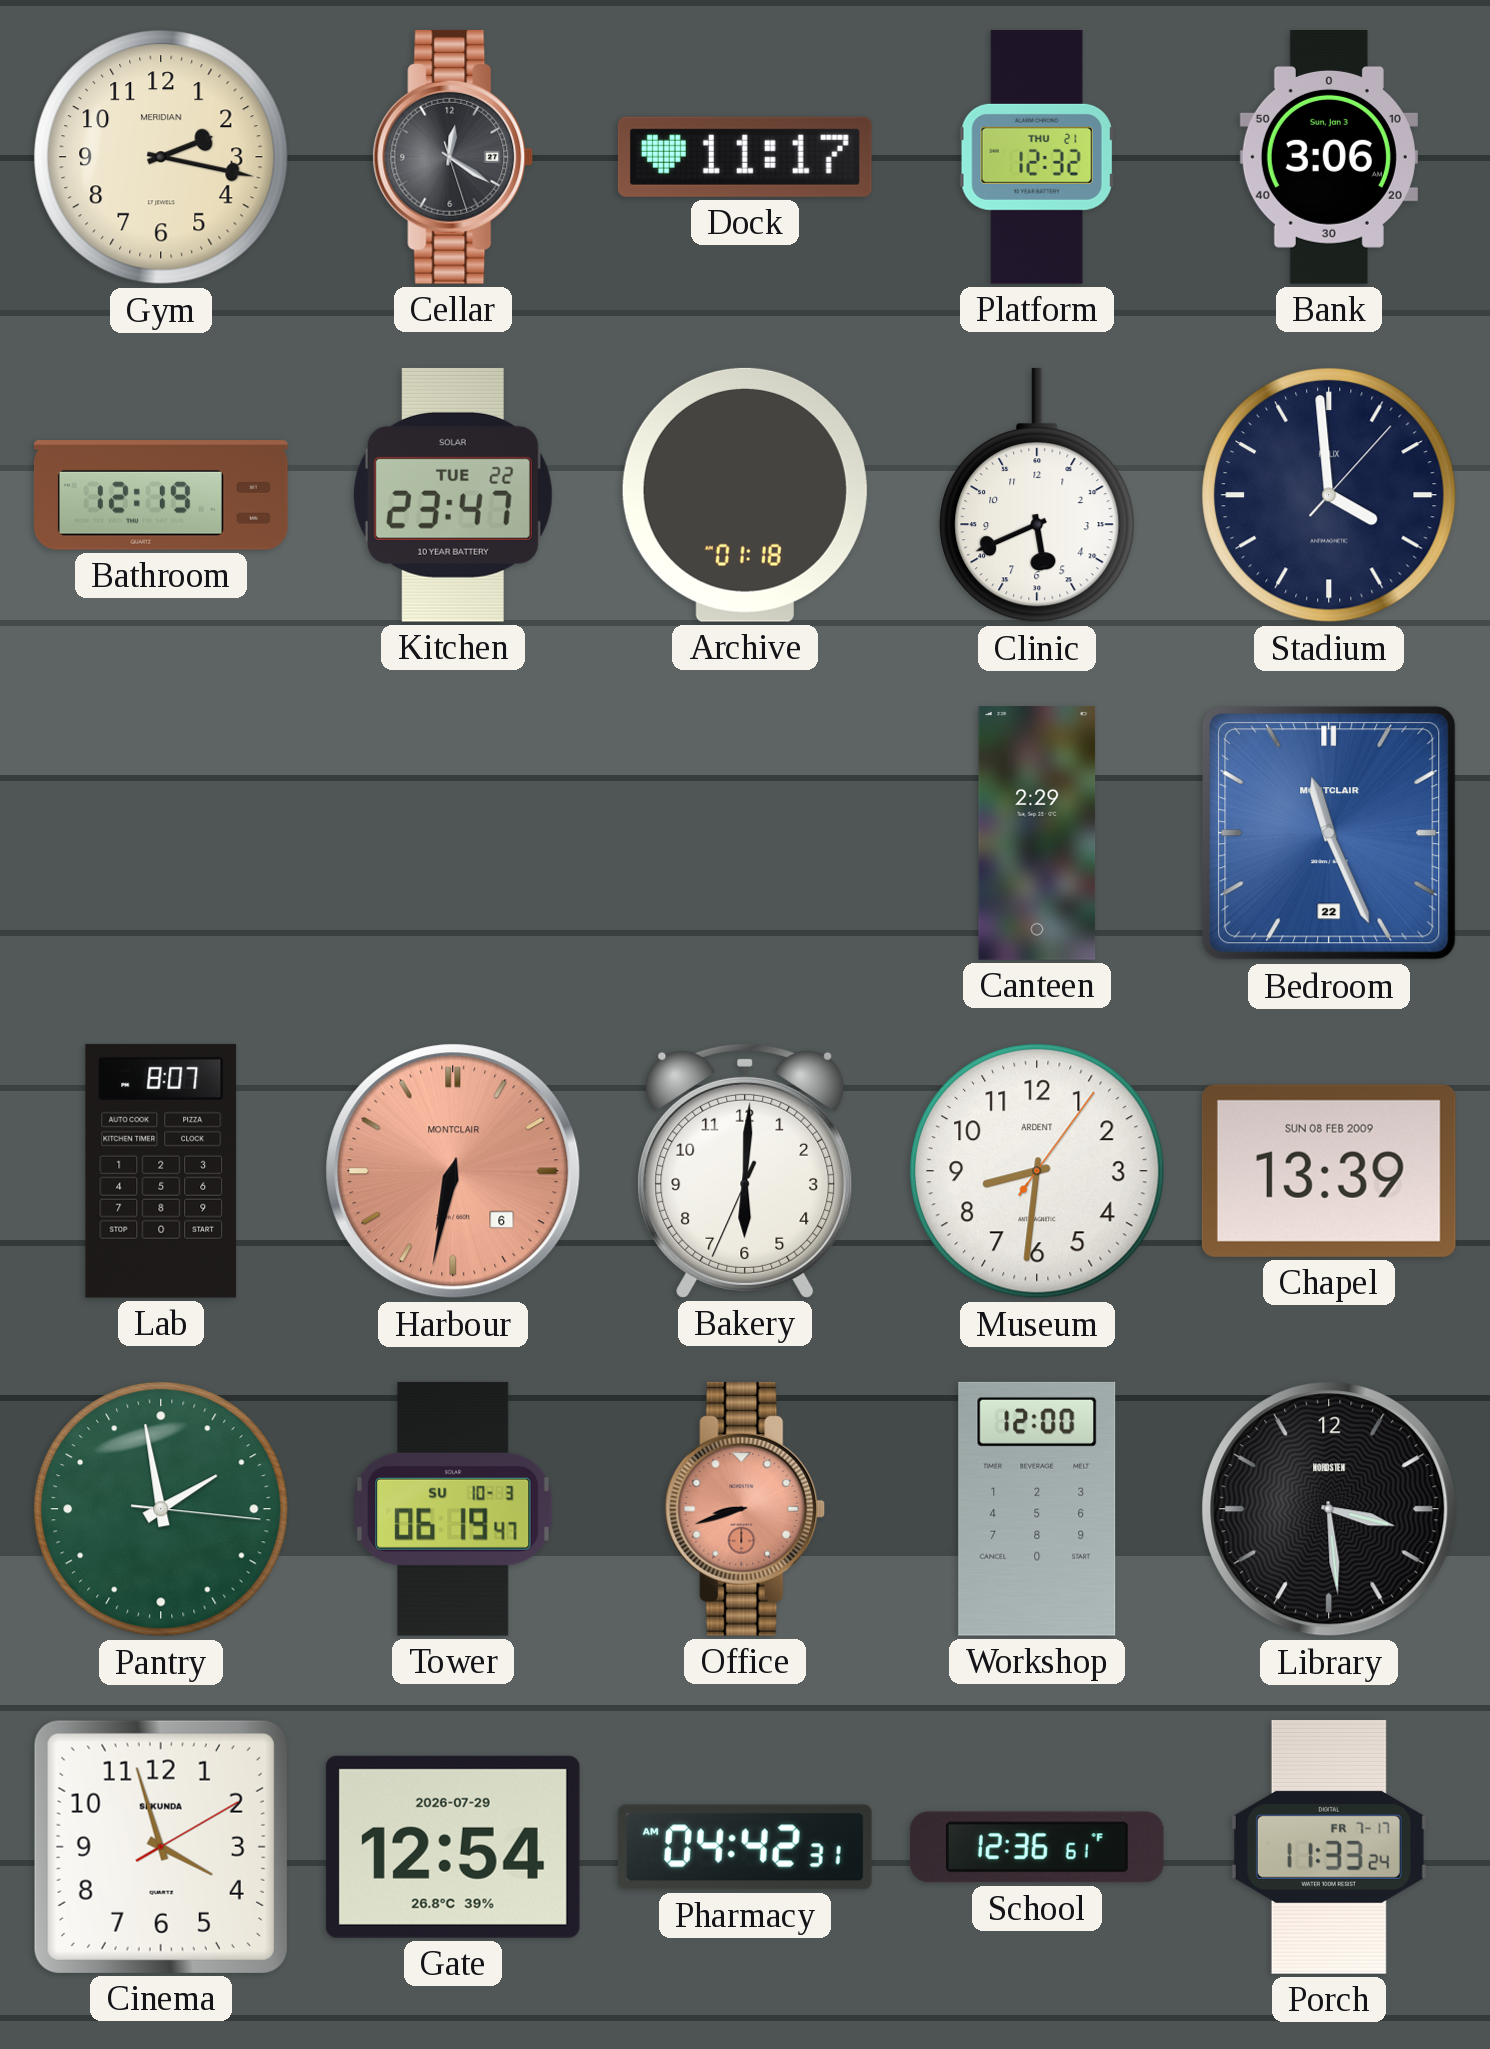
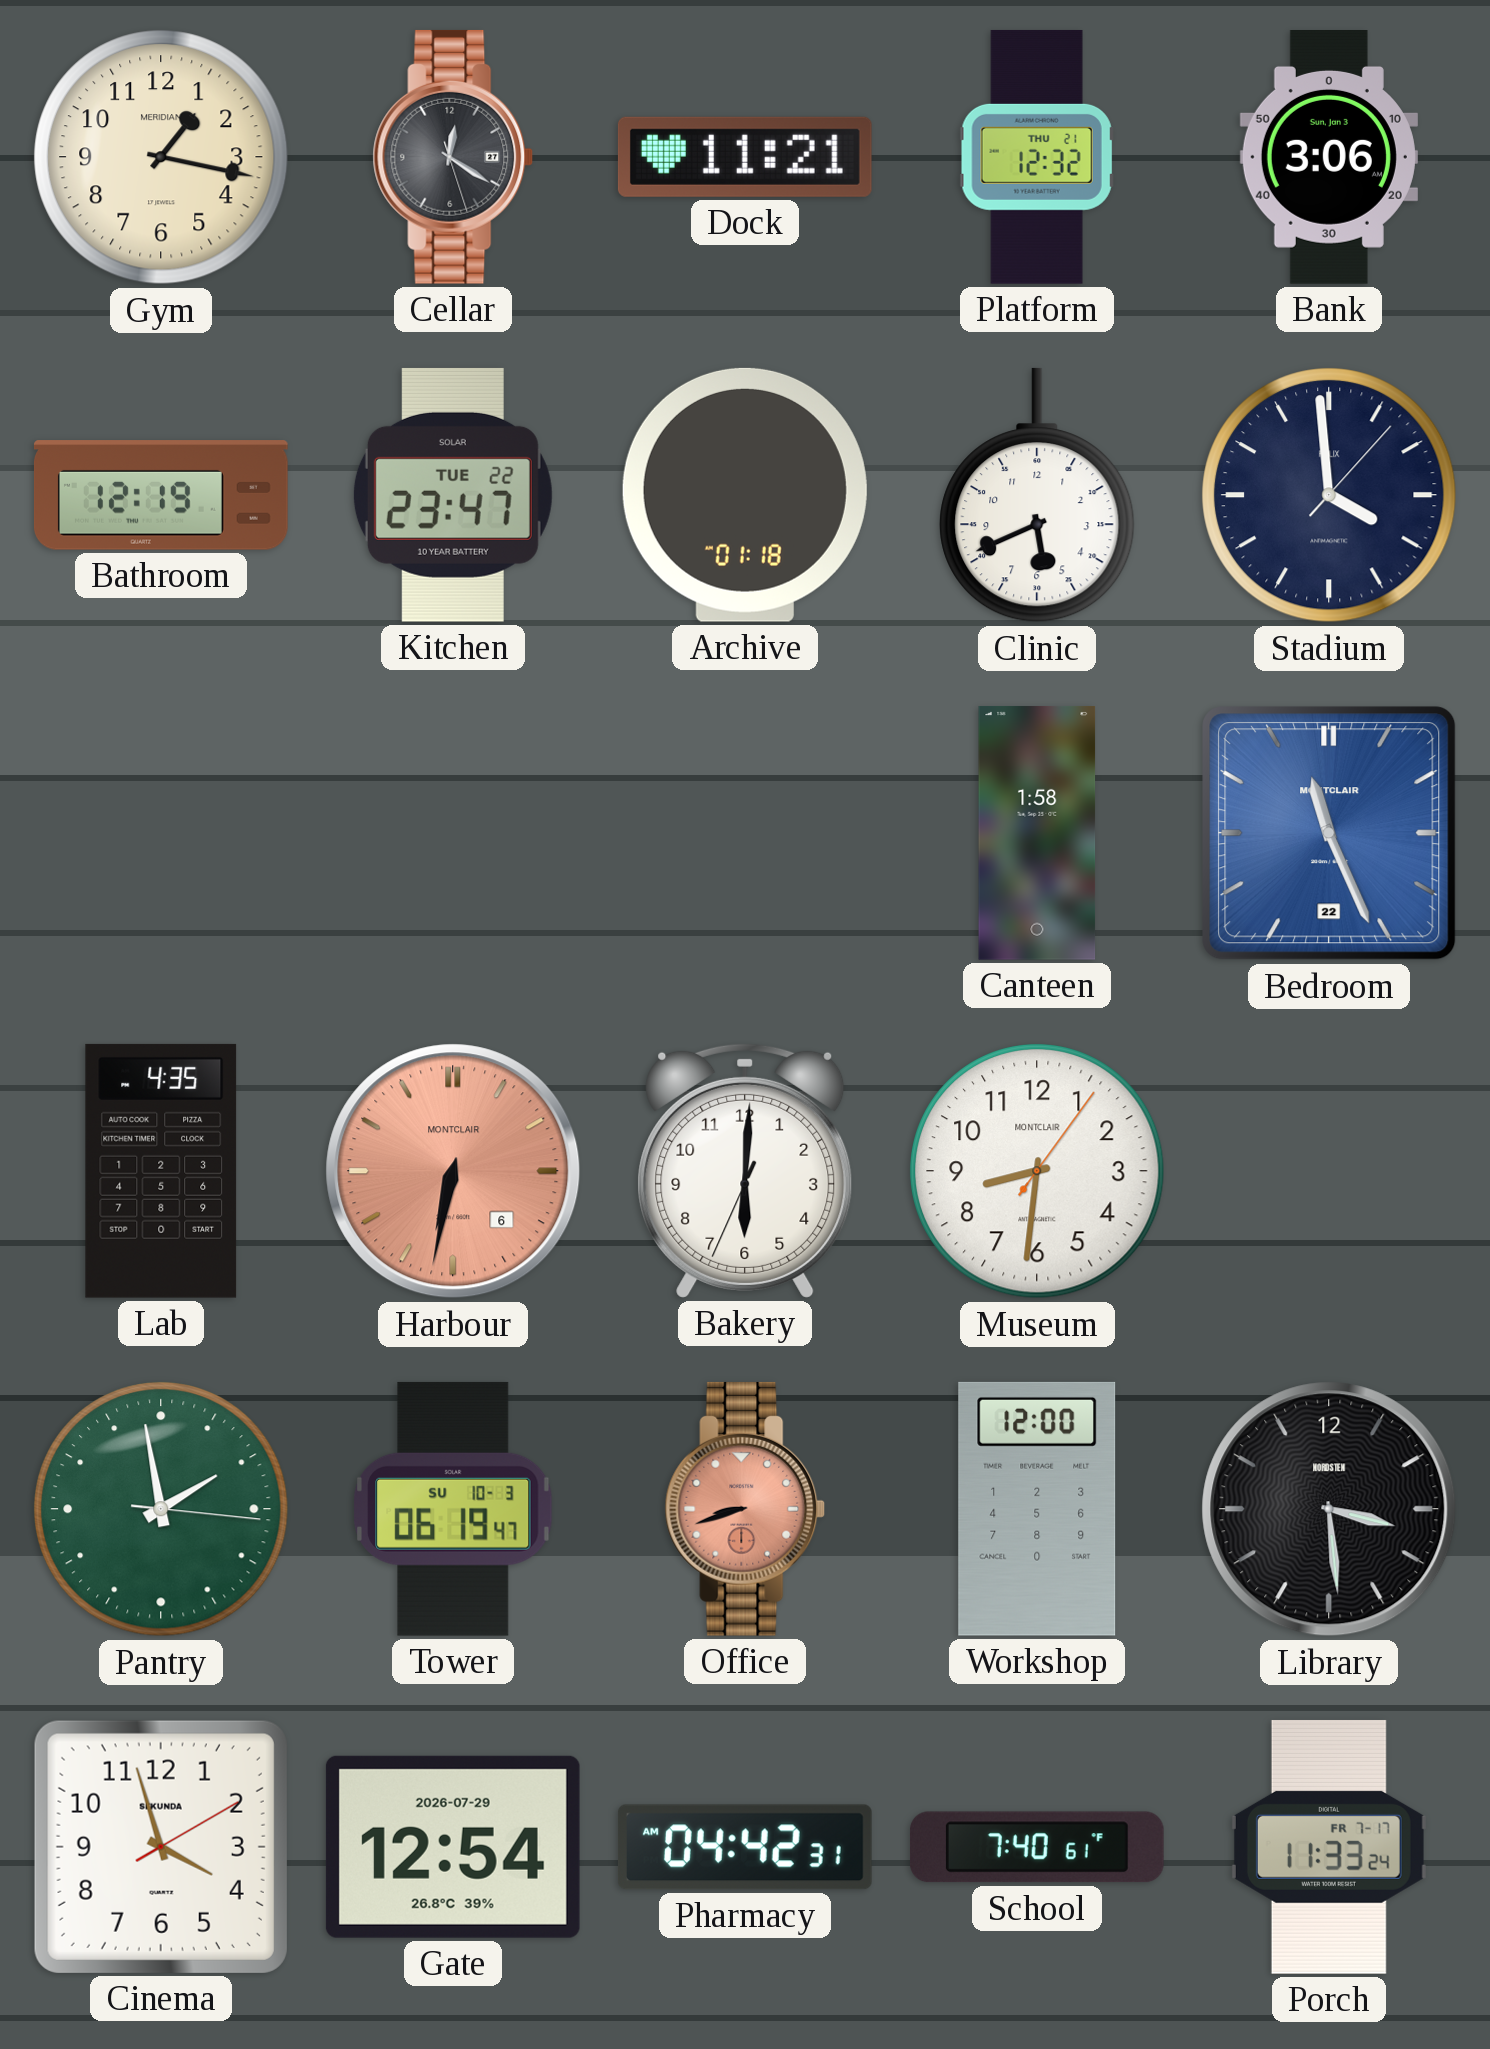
Gym: 2:17 -> 1:17 (161, 157)
Dock: 11:17 -> 11:21 (745, 157)
Canteen: 2:29 -> 1:58 (1037, 834)
Lab: 8:07 -> 4:35 (161, 1171)
Museum brand: ARDENT -> MONTCLAIR (1037, 1171)
Chapel: 13:39 -> none (1329, 1171)
School: 12:36 -> 7:40 (1037, 1847)
